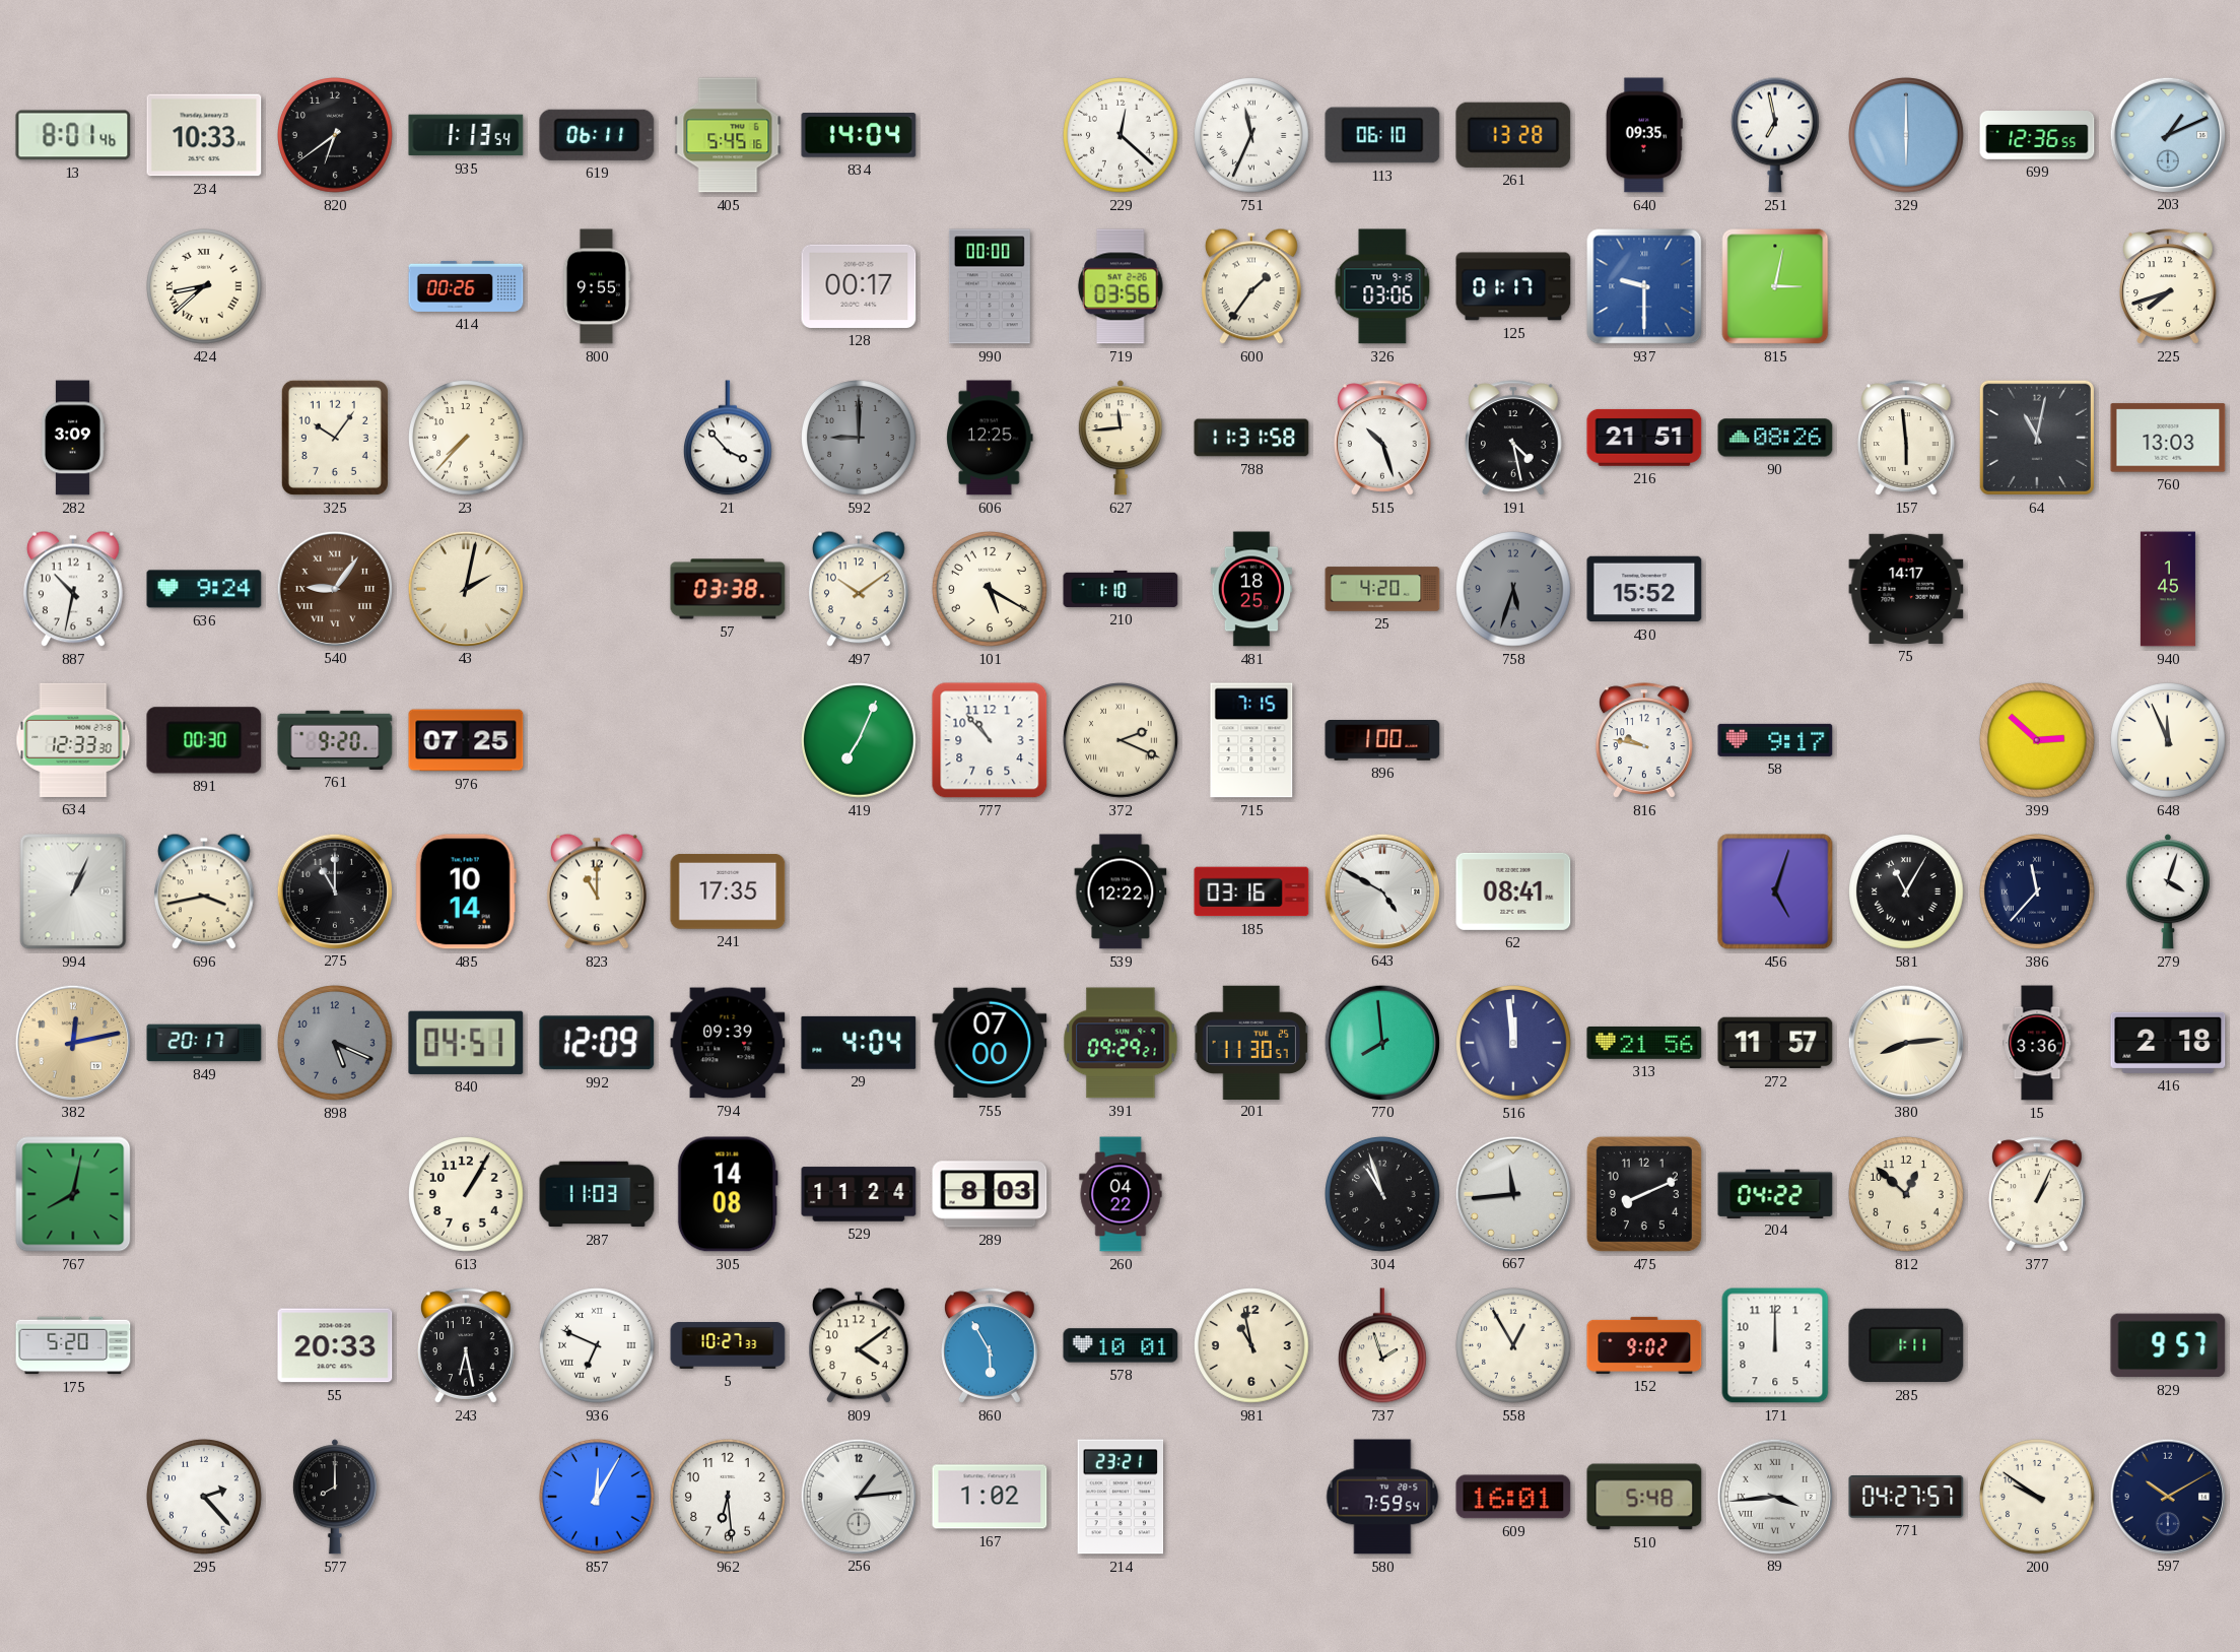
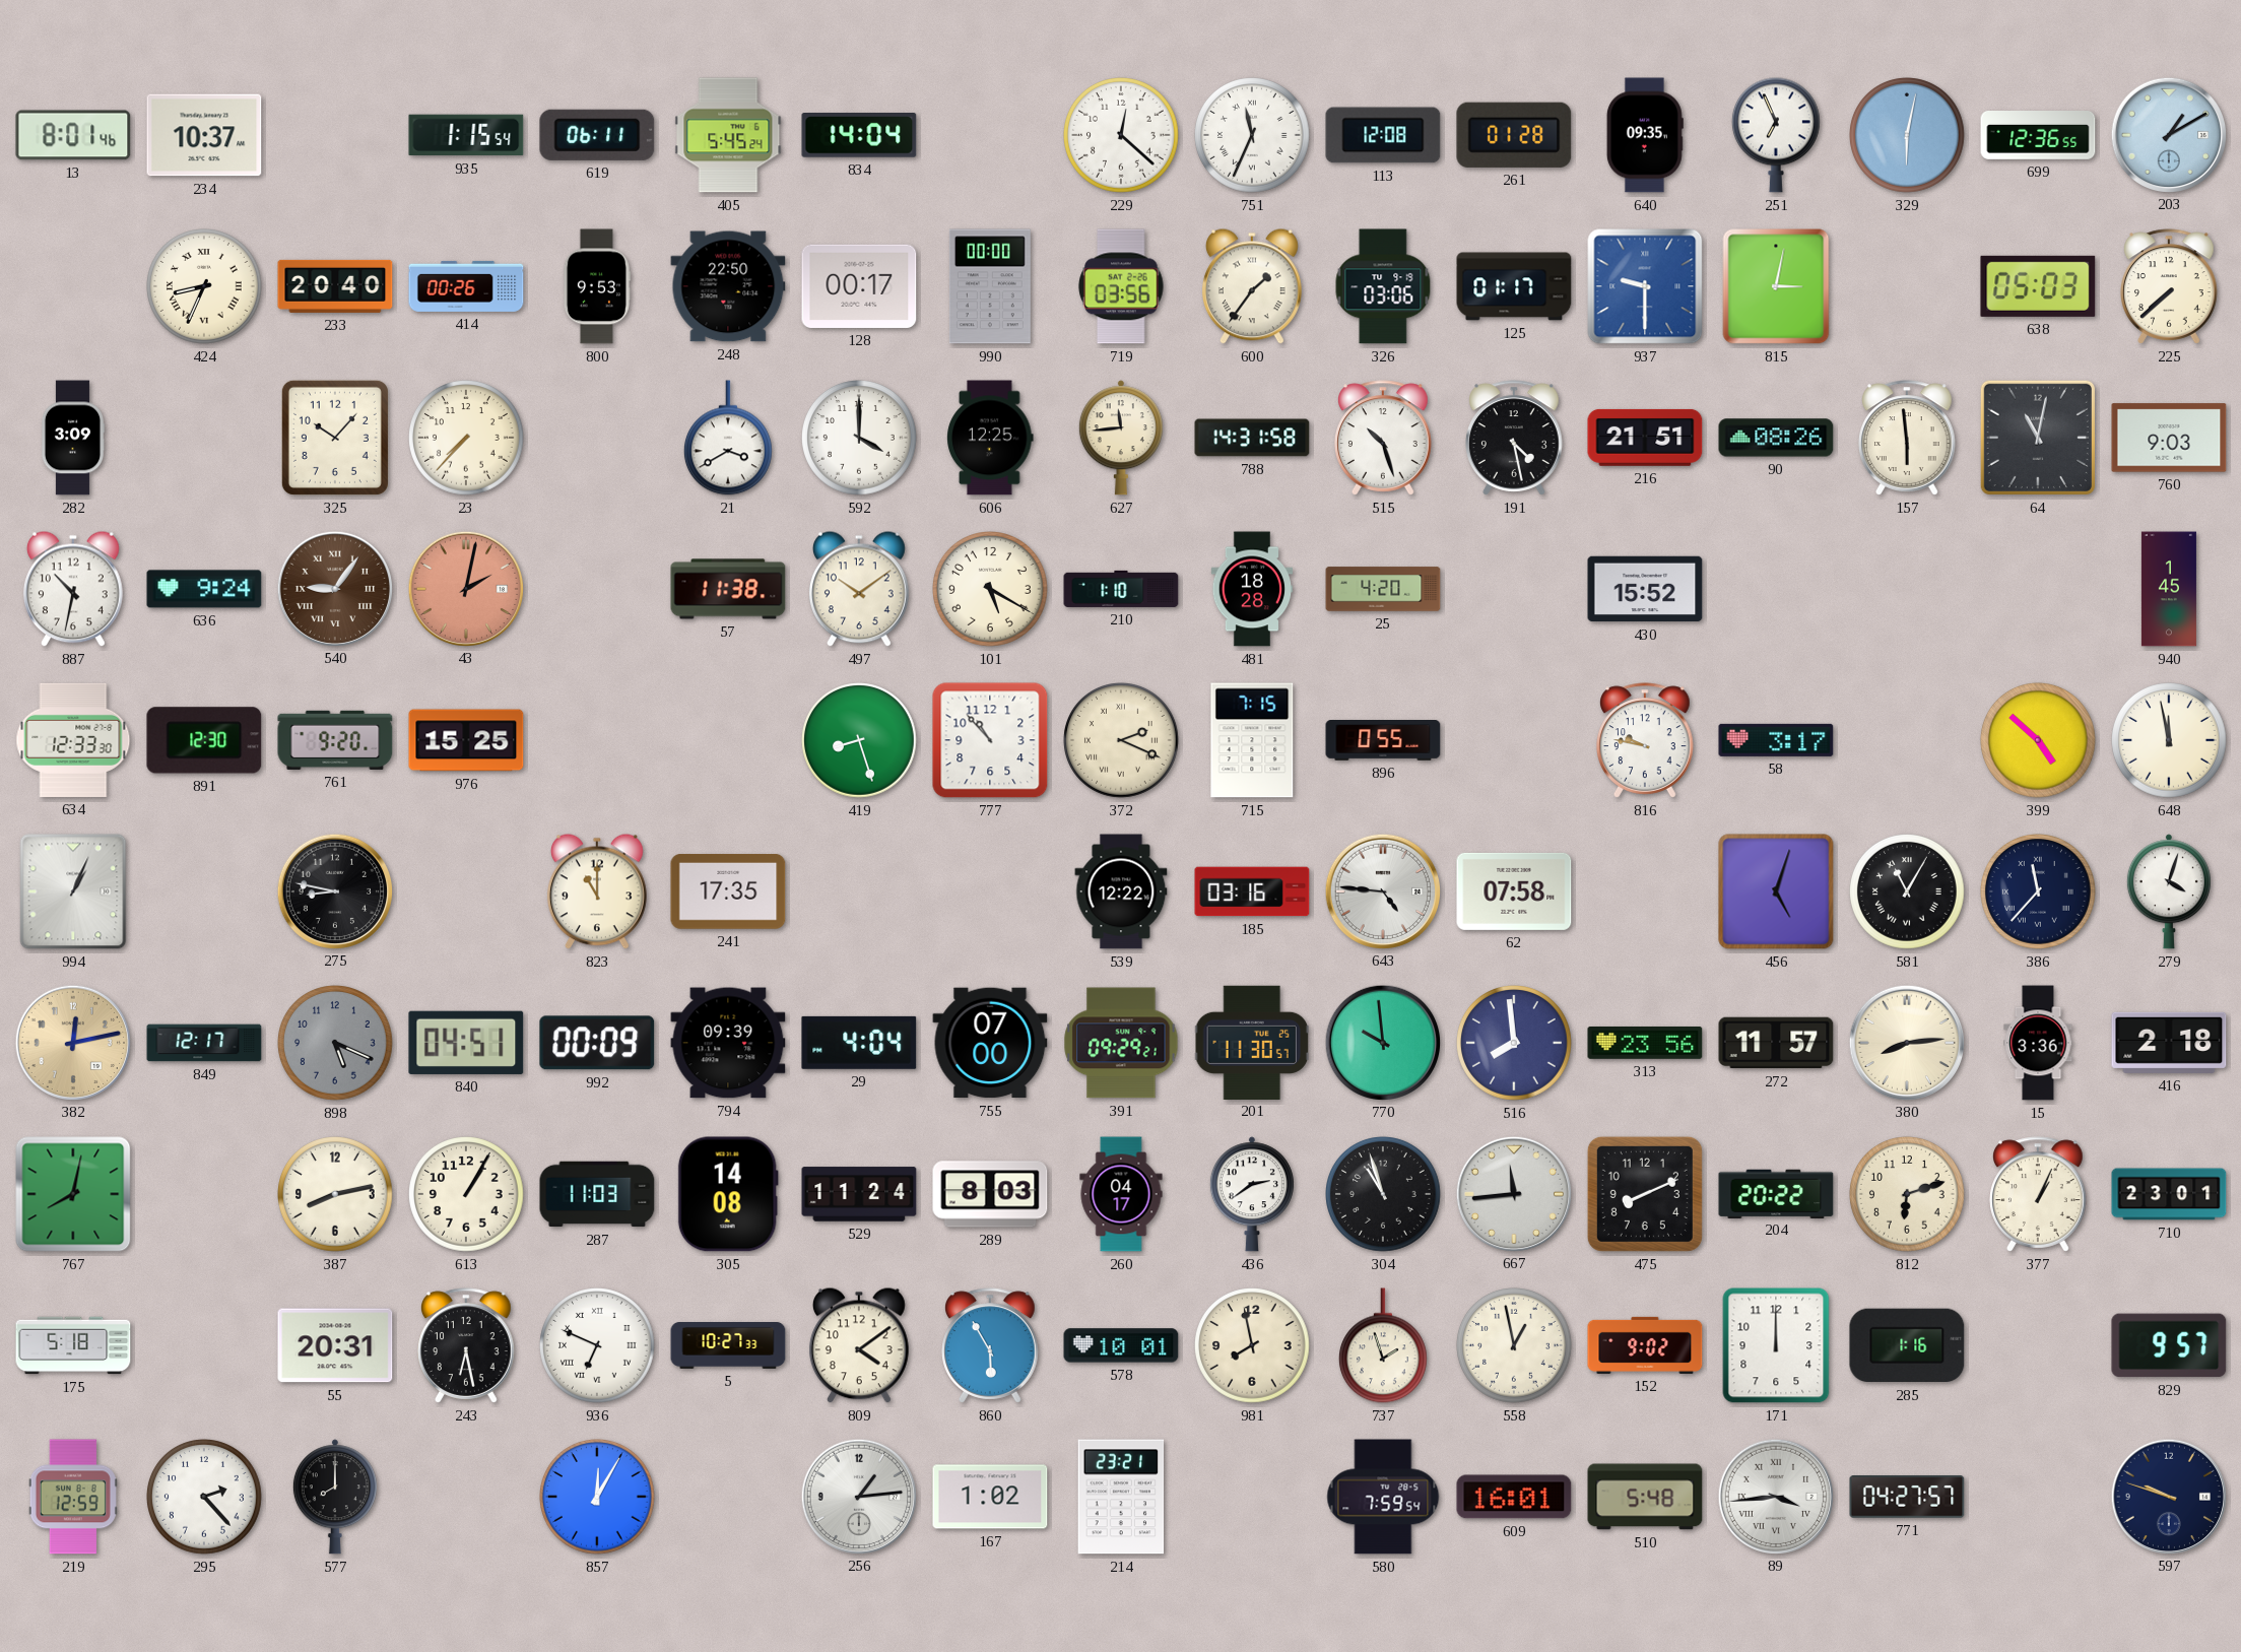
234: 10:33 -> 10:37 (204, 135)
820: 6:39 -> none (336, 136)
935: 1:13 -> 1:15 (466, 135)
405: 5:45:16 -> 5:45:24 (728, 135)
113: 06:10 -> 12:08 (1383, 135)
261: 13:28 -> 01:28 (1514, 135)
251: 6:58 -> 6:56 (1776, 135)
329: 6:00 -> 6:02 (1908, 136)
203: 1:11 -> 1:10 (2168, 134)
424: 8:38 -> 8:34 (205, 287)
233: none -> 20:40 (335, 286)
800: 9:55 -> 9:53 (596, 286)
248: none -> 22:50 (728, 286)
638: none -> 05:03 (2038, 286)
225: 7:42 -> 7:38 (2170, 286)
325: 10:06 -> 10:07 (335, 438)
21: 3:53 -> 3:40 (728, 438)
592: 9:00 -> 4:00 (860, 439)
592 dial: grey -> white (860, 439)
788: 11:31 -> 14:31 (1252, 438)
760: 13:03 -> 9:03 (2169, 438)
43 dial: cream -> salmon (465, 588)
57: 03:38 -> 11:38 (728, 589)
481: 18:25 -> 18:28 (1252, 589)
758: 5:33 -> none (1514, 590)
75: 14:17 -> none (1906, 589)
891: 00:30 -> 12:30 (204, 740)
976: 07:25 -> 15:25 (466, 740)
419: 7:04 -> 8:27 (860, 741)
896: 1:00 -> 0:55 (1383, 741)
58: 9:17 -> 3:17 (1776, 740)
399: 2:52 -> 4:52 (2039, 741)
648: 11:56 -> 11:58 (2170, 741)
696: 3:43 -> none (205, 891)
275: 11:00 -> 8:47 (334, 890)
485: 10:14 -> none (466, 891)
643: 4:50 -> 4:46 (1382, 890)
62: 08:41 -> 07:58 (1514, 891)
849: 20:17 -> 12:17 (204, 1043)
992: 12:09 -> 00:09 (597, 1043)
770: 7:59 -> 9:59 (1382, 1042)
516: 11:59 -> 7:59 (1515, 1044)
313: 21:56 -> 23:56 (1645, 1043)
387: none -> 8:13 (336, 1195)
260: 04:22 -> 04:17 (1121, 1194)
436: none -> 2:39 (1252, 1194)
204: 04:22 -> 20:22 (1776, 1193)
812: 12:52 -> 6:12 (1908, 1195)
710: none -> 23:01 (2169, 1194)
175: 5:20 -> 5:18 (73, 1345)
55: 20:33 -> 20:31 (335, 1345)
981: 10:58 -> 7:58 (1253, 1346)
558: 12:55 -> 12:58 (1515, 1346)
285: 1:11 -> 1:16 (1907, 1345)
219: none -> 12:59 (73, 1497)
962: 6:29 -> none (729, 1498)
200: 9:51 -> none (2038, 1498)
597: 10:10 -> 9:48 (2168, 1496)
